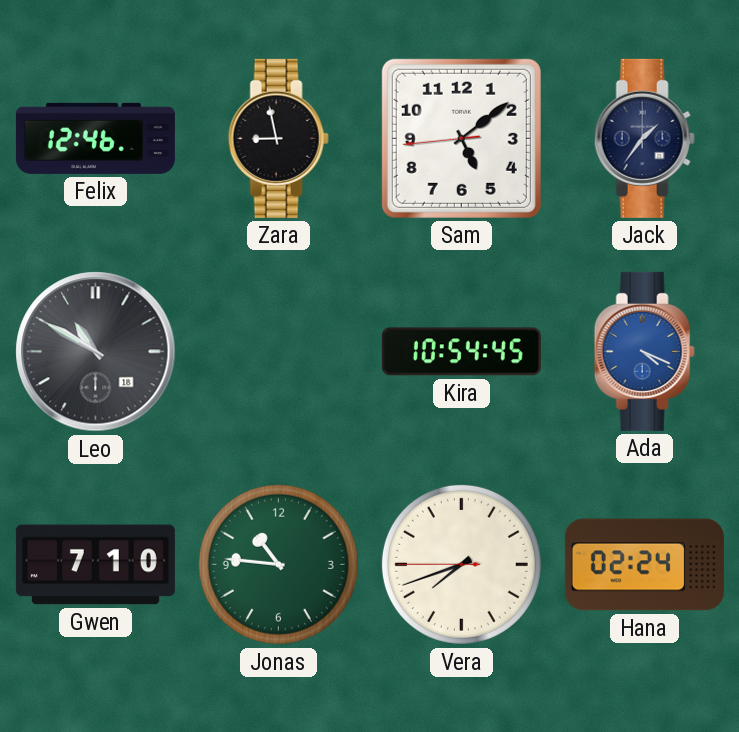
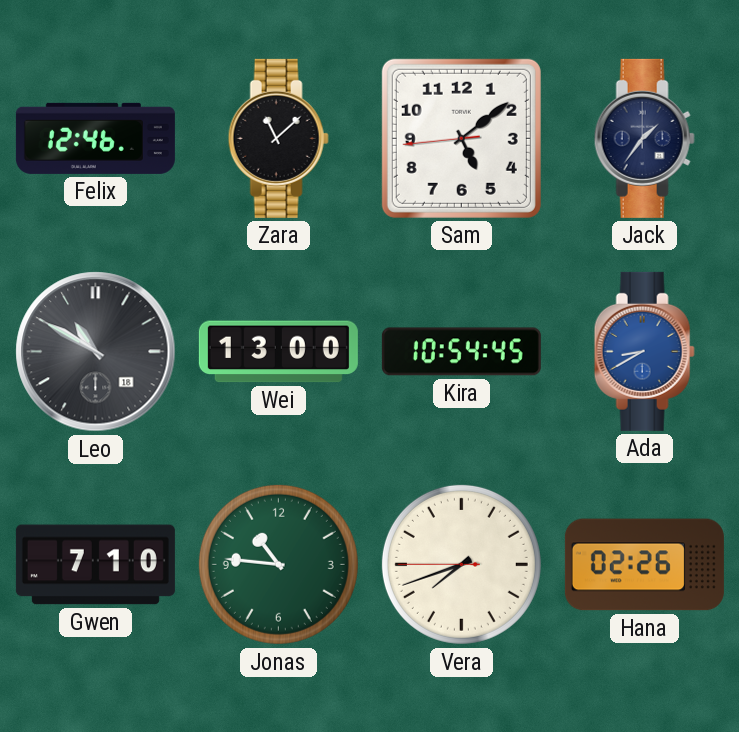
Zara: 8:58 -> 11:08 (278, 138)
Wei: none -> 13:00 (278, 352)
Ada: 4:19 -> 8:40 (644, 351)
Hana: 02:24 -> 02:26 (644, 565)
